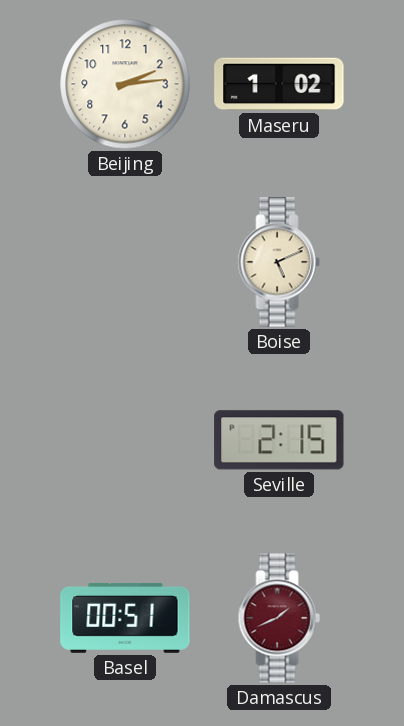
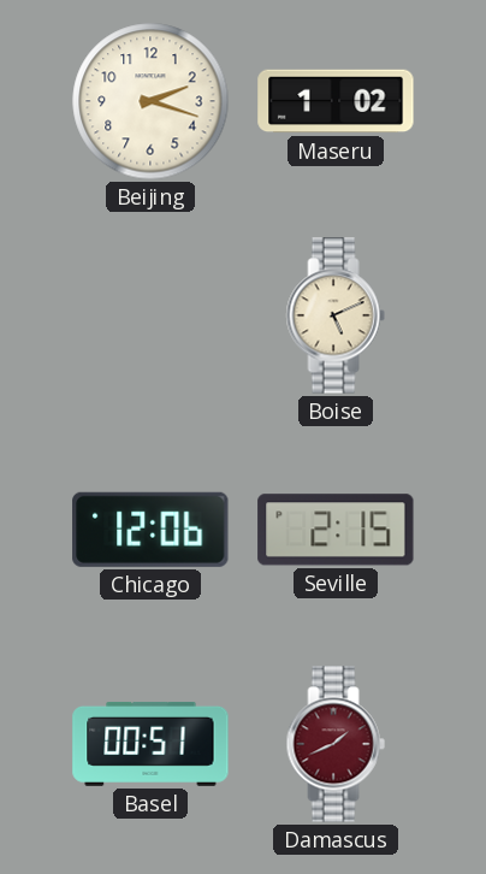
Beijing: 2:14 -> 2:18 (150, 101)
Chicago: none -> 12:06 (150, 530)
